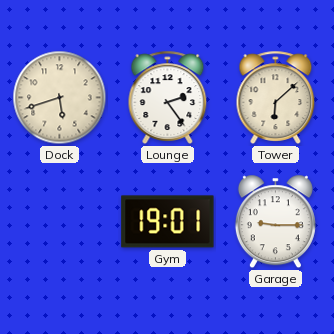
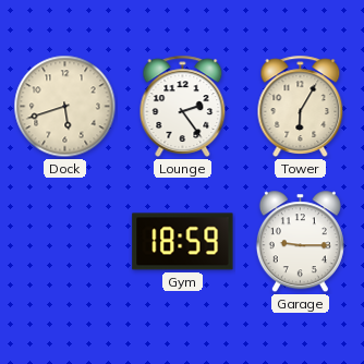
Tower: 6:08 -> 6:05 (301, 106)
Gym: 19:01 -> 18:59 (183, 242)
